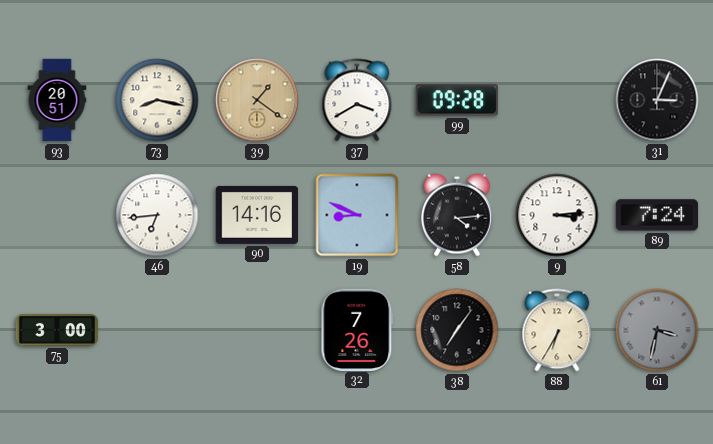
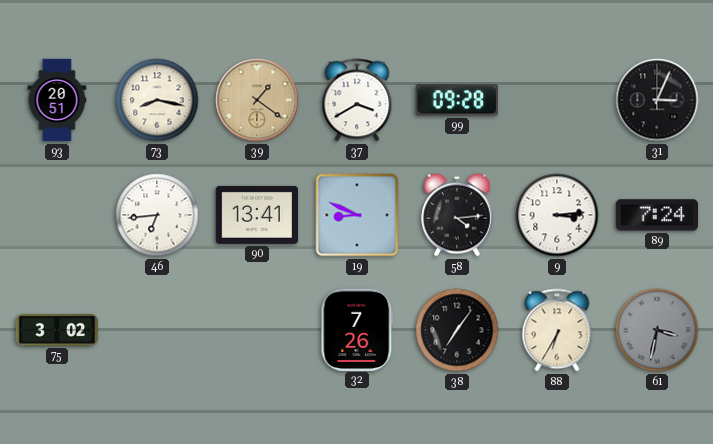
90: 14:16 -> 13:41 (257, 215)
75: 3:00 -> 3:02 (57, 330)
